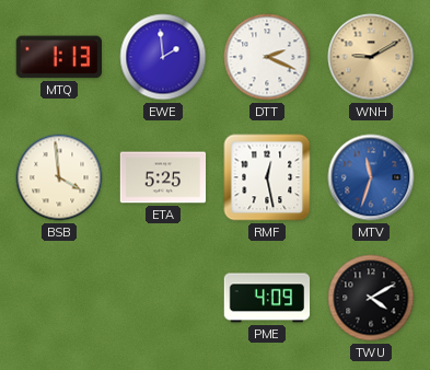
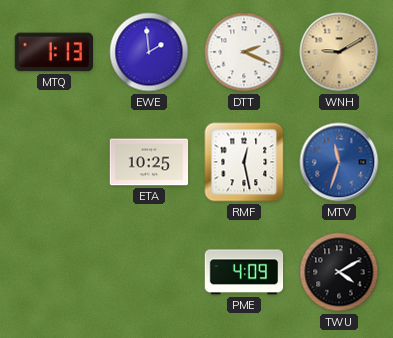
BSB: 3:59 -> none (59, 177)
ETA: 5:25 -> 10:25 (149, 162)
